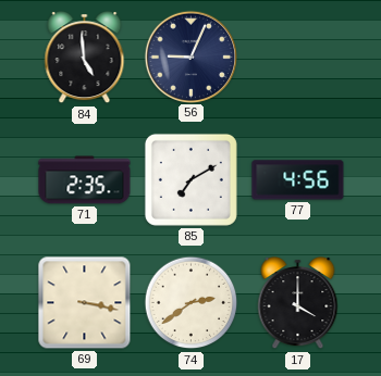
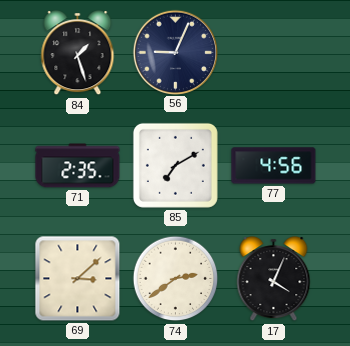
84: 4:59 -> 1:27 (78, 53)
69: 3:17 -> 3:08 (78, 279)
17: 4:00 -> 4:04 (274, 279)
